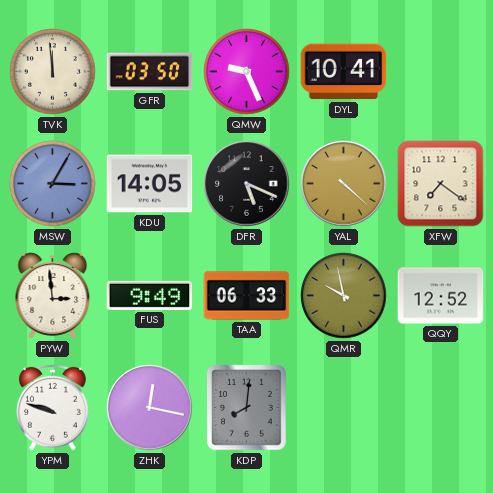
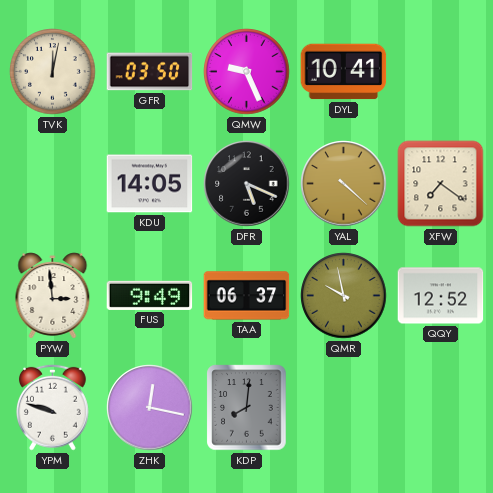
TVK: 11:59 -> 12:02 (53, 72)
MSW: 3:05 -> none (53, 184)
TAA: 06:33 -> 06:37 (247, 296)
